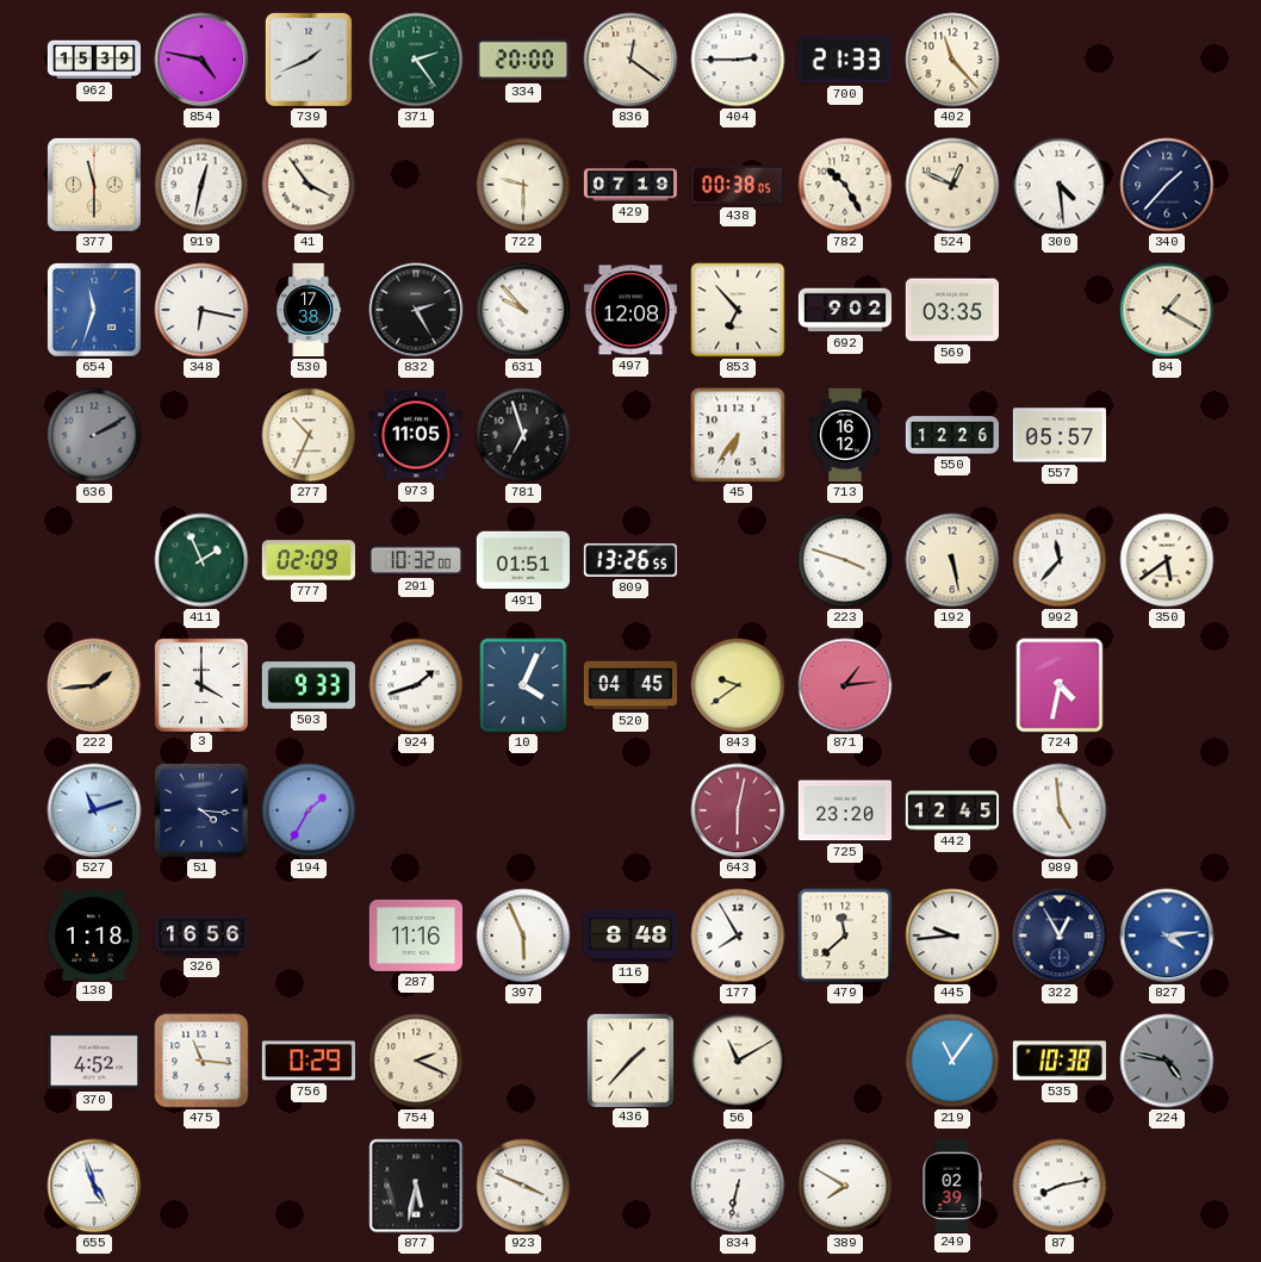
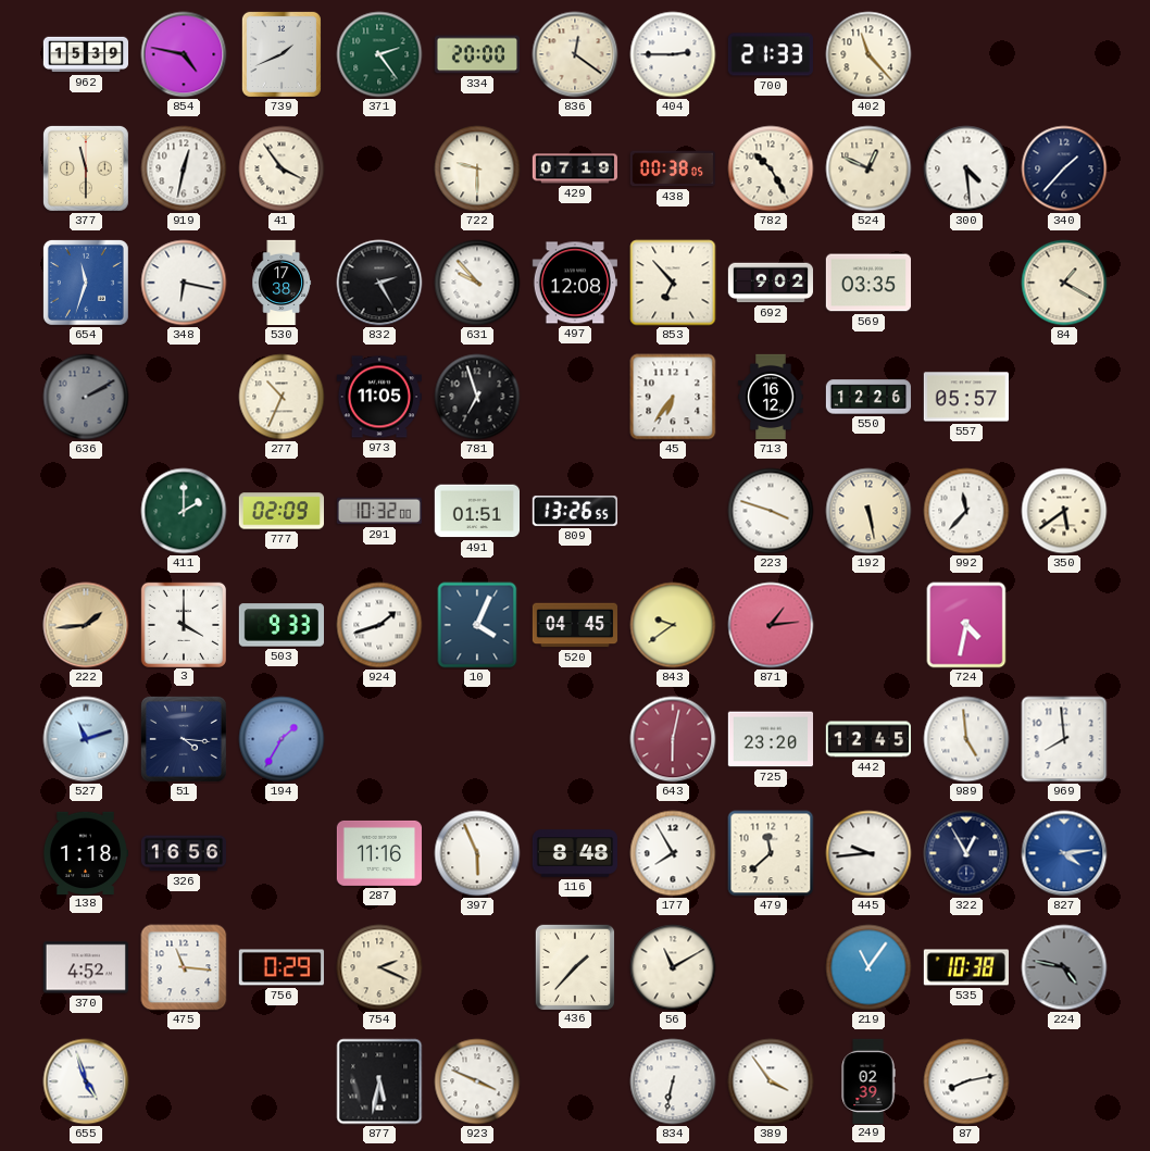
411: 1:56 -> 2:00 (184, 511)
969: none -> 7:59 (1064, 739)
389: 7:50 -> 3:54 (771, 1081)
